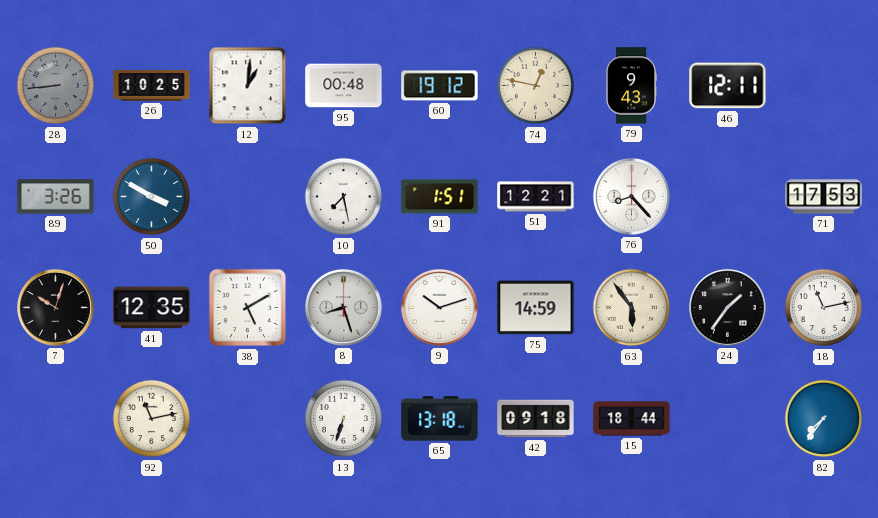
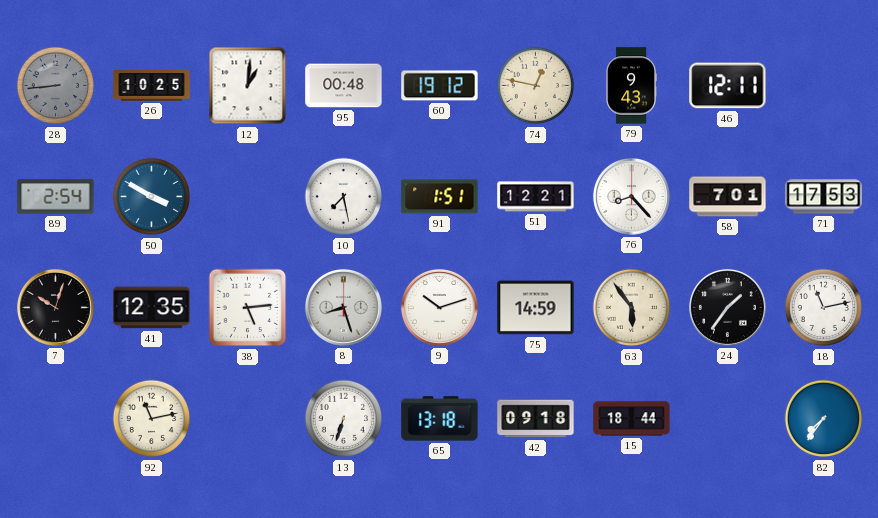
89: 3:26 -> 2:54 (56, 197)
58: none -> 7:01 (728, 197)
38: 5:10 -> 5:14 (248, 308)
